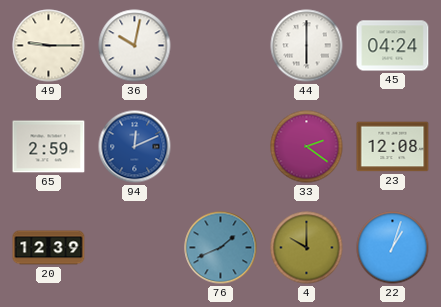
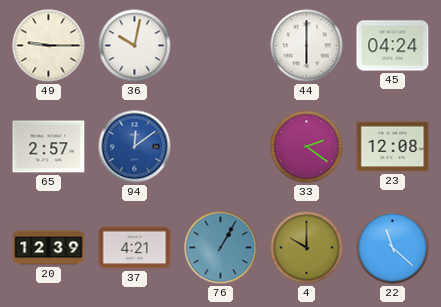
65: 2:59 -> 2:57 (49, 147)
94: 12:11 -> 12:09 (135, 147)
37: none -> 4:21 (135, 248)
76: 1:41 -> 1:05 (221, 248)
22: 1:03 -> 11:22 (393, 248)
